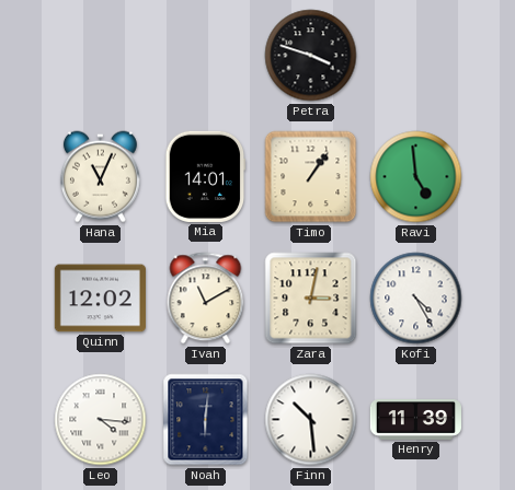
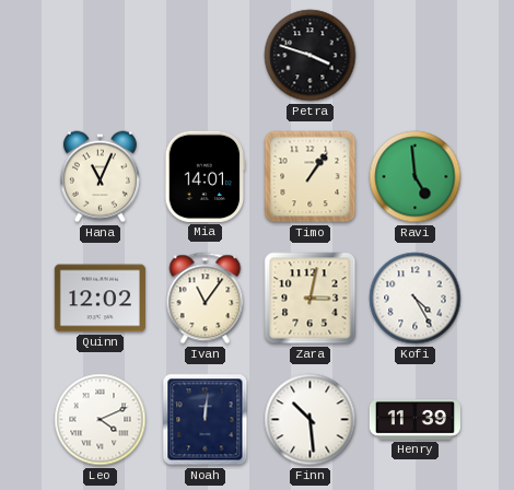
Ivan: 11:10 -> 11:06 (206, 299)
Leo: 4:16 -> 4:11 (101, 420)
Noah: 6:01 -> 12:01 (206, 420)
